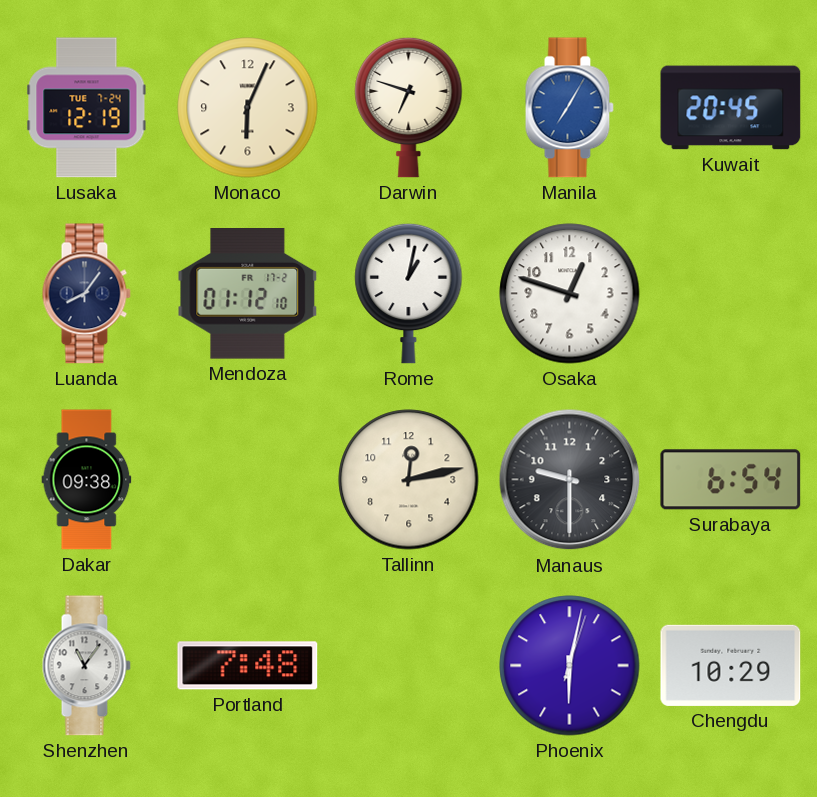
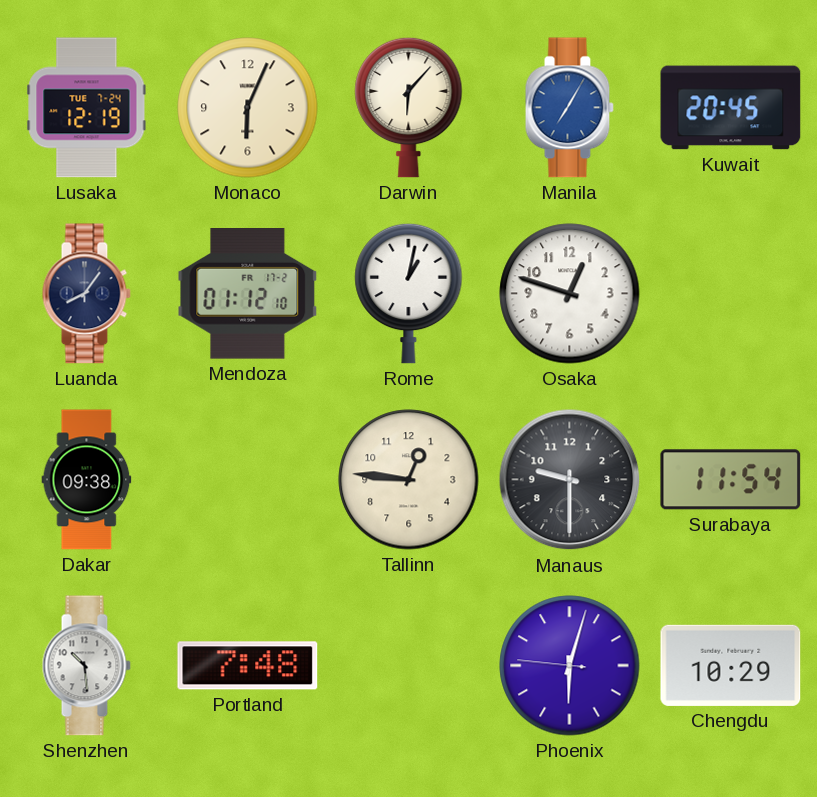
Darwin: 6:48 -> 6:07 (409, 107)
Tallinn: 12:13 -> 12:46 (409, 480)
Surabaya: 6:54 -> 11:54 (731, 480)
Shenzhen: 11:06 -> 10:29 (86, 666)
Phoenix: 6:02:03 -> 6:02:46 (570, 666)
